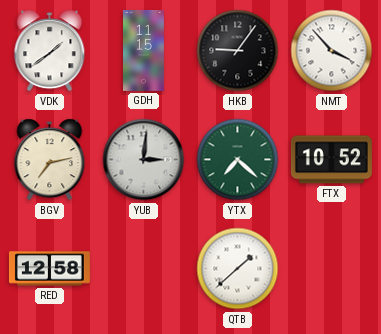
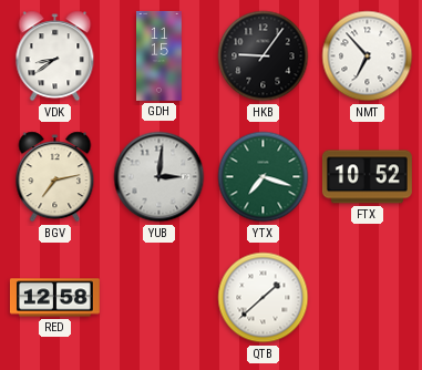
VDK: 1:39 -> 8:39 (55, 56)
NMT: 3:53 -> 6:53 (368, 56)
YTX: 7:22 -> 7:18 (264, 177)
